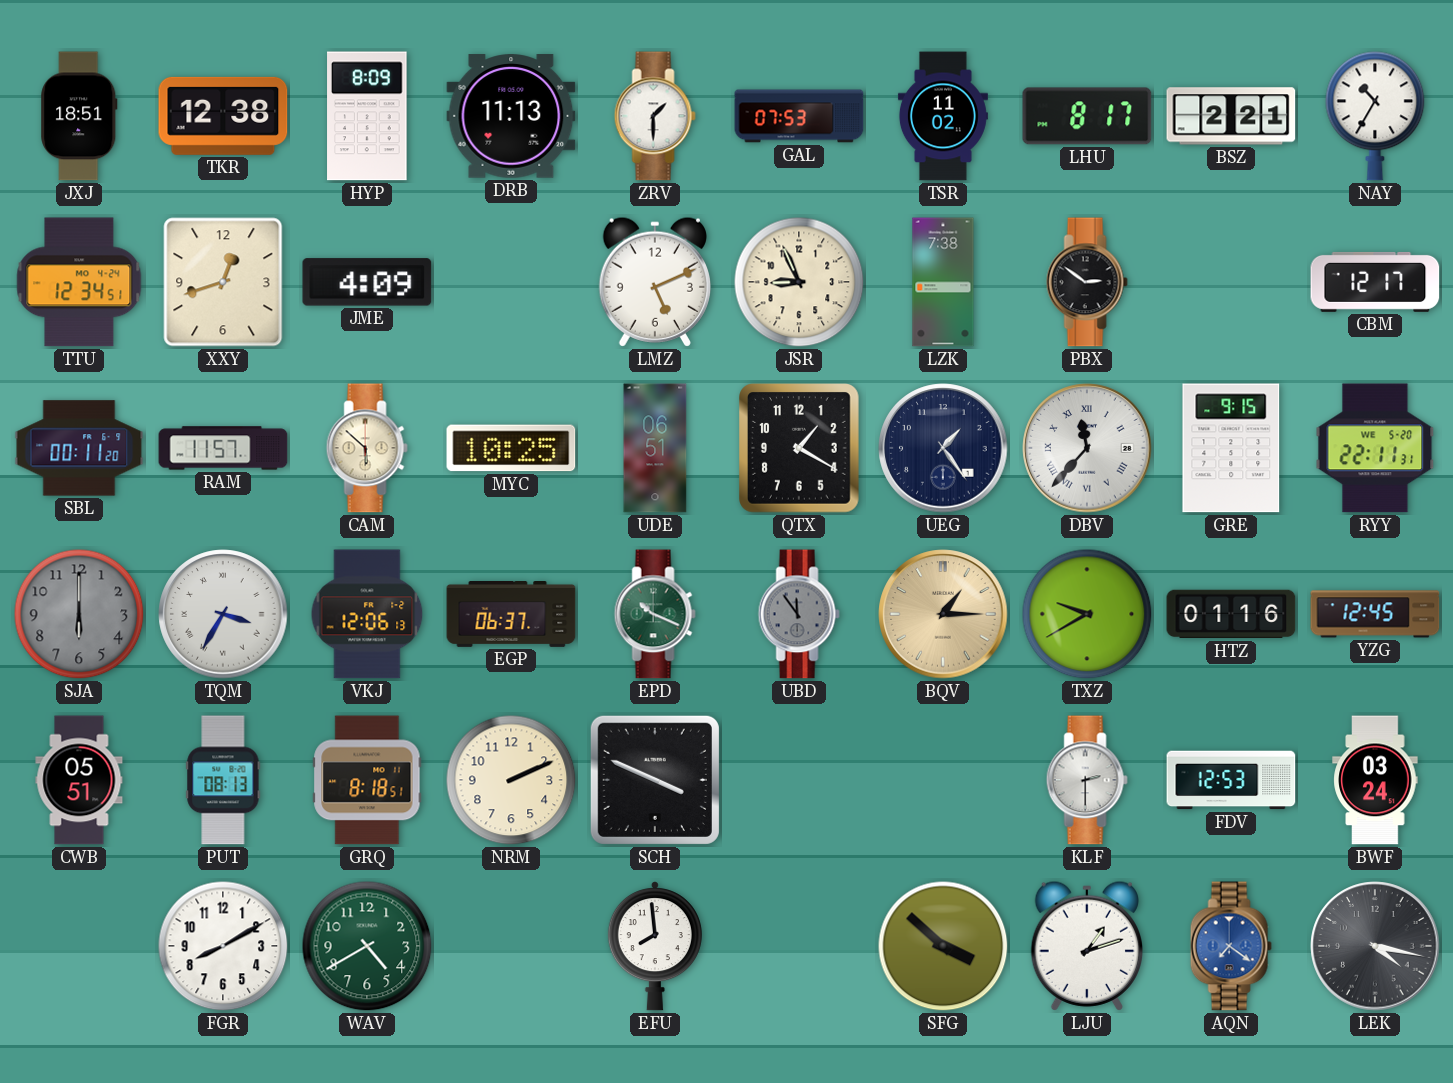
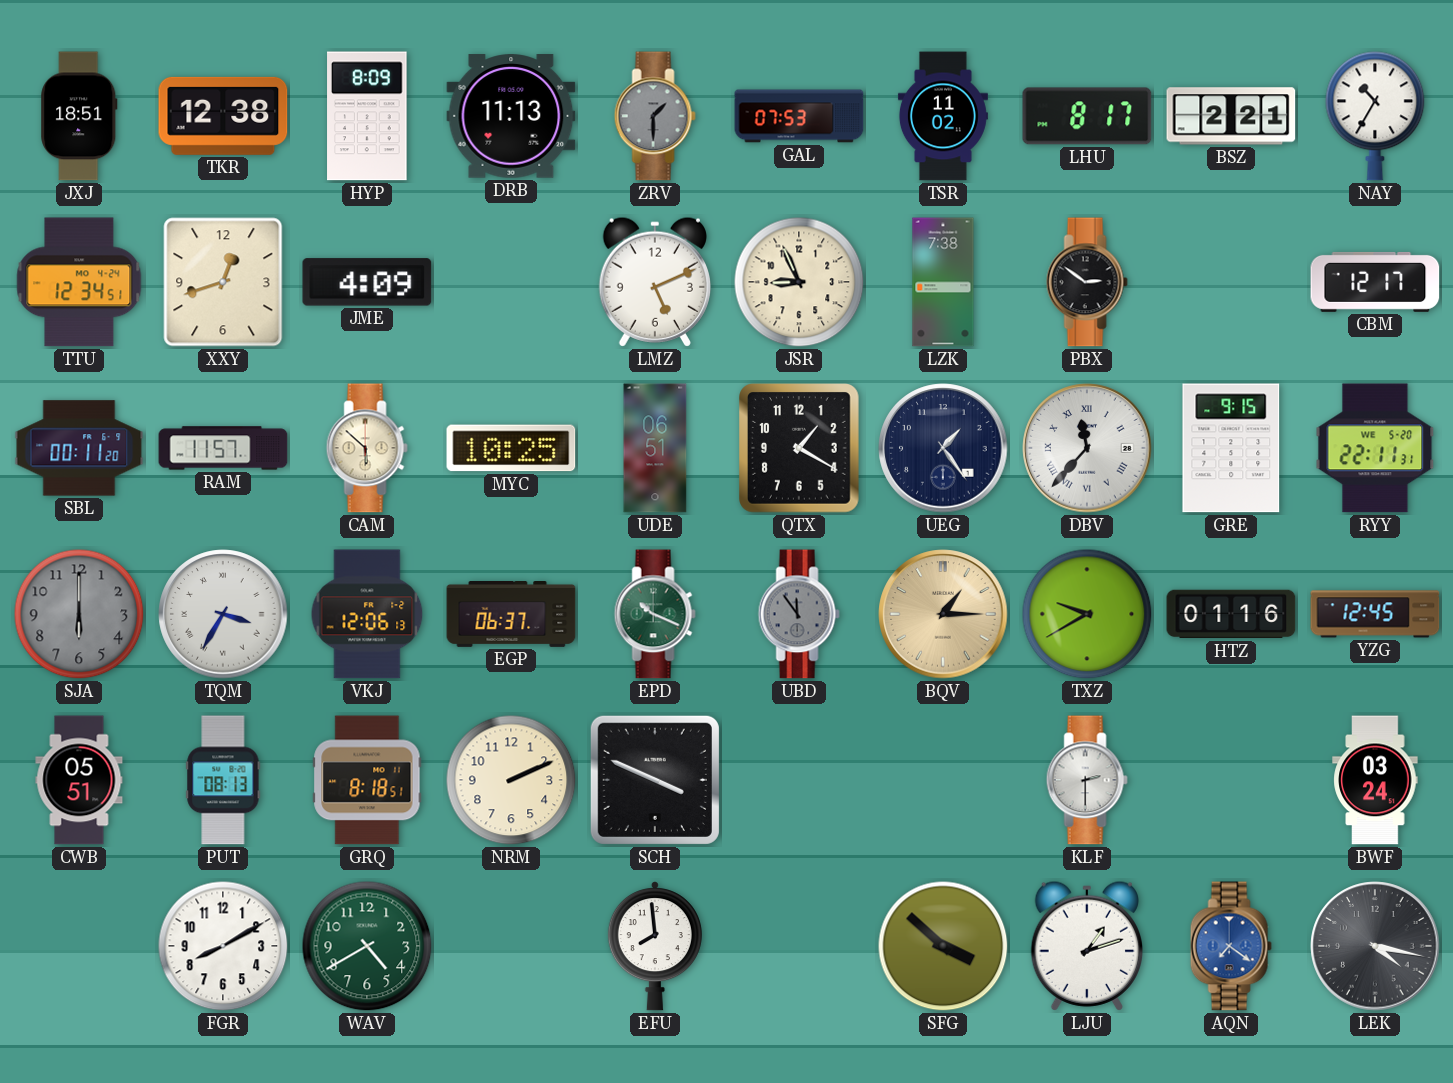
ZRV dial: white -> grey (655, 116)
FDV: 12:53 -> none (1231, 780)
